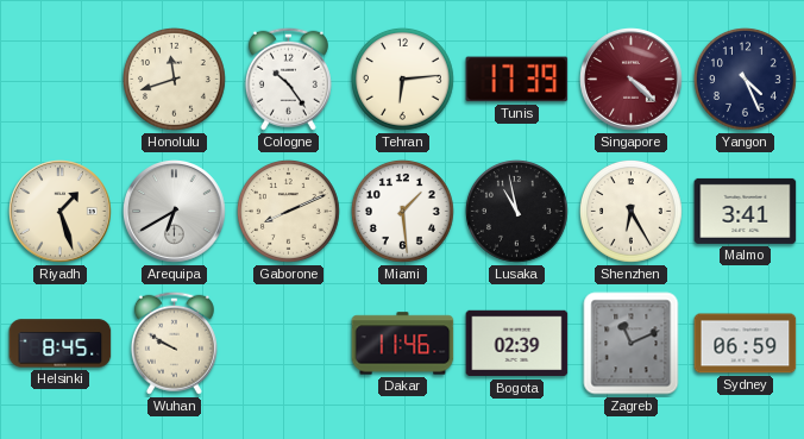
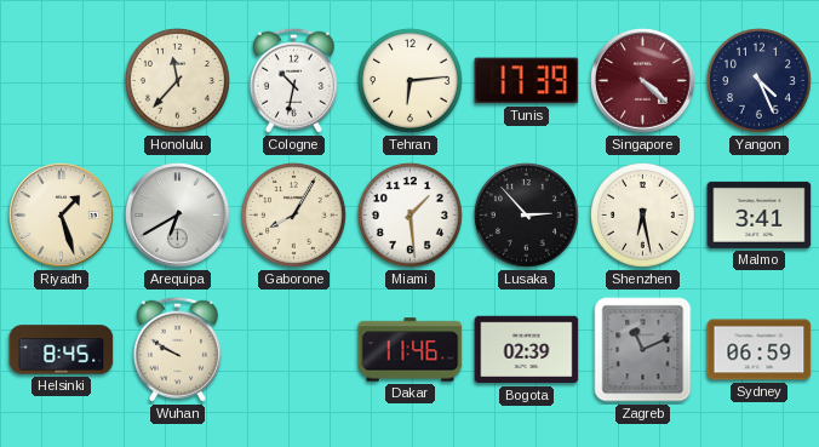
Honolulu: 11:42 -> 11:37 (178, 81)
Cologne: 10:24 -> 10:32 (293, 80)
Gaborone: 8:11 -> 8:05 (294, 216)
Lusaka: 10:58 -> 2:53 (527, 216)
Shenzhen: 6:25 -> 6:28 (643, 216)
